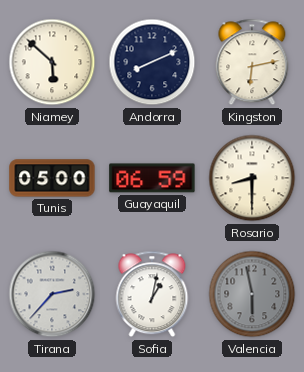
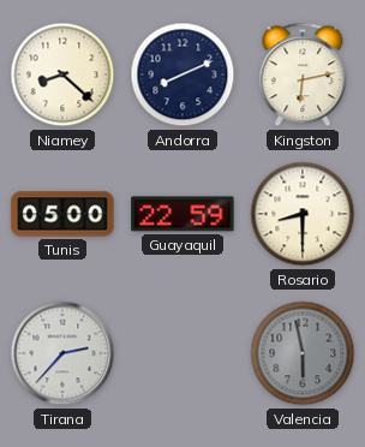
Niamey: 5:52 -> 8:22 (62, 74)
Guayaquil: 06:59 -> 22:59 (182, 214)
Sofia: 1:02 -> none (152, 294)
